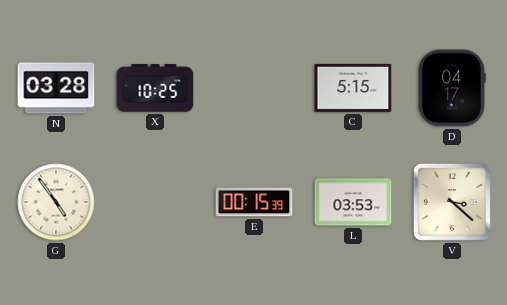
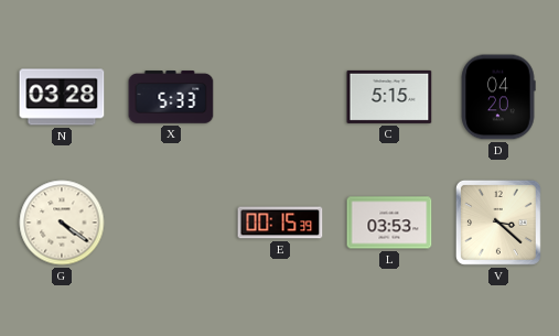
X: 10:25 -> 5:33 (171, 97)
D: 04:17 -> 04:20 (498, 97)
G: 4:54 -> 4:21 (62, 223)
